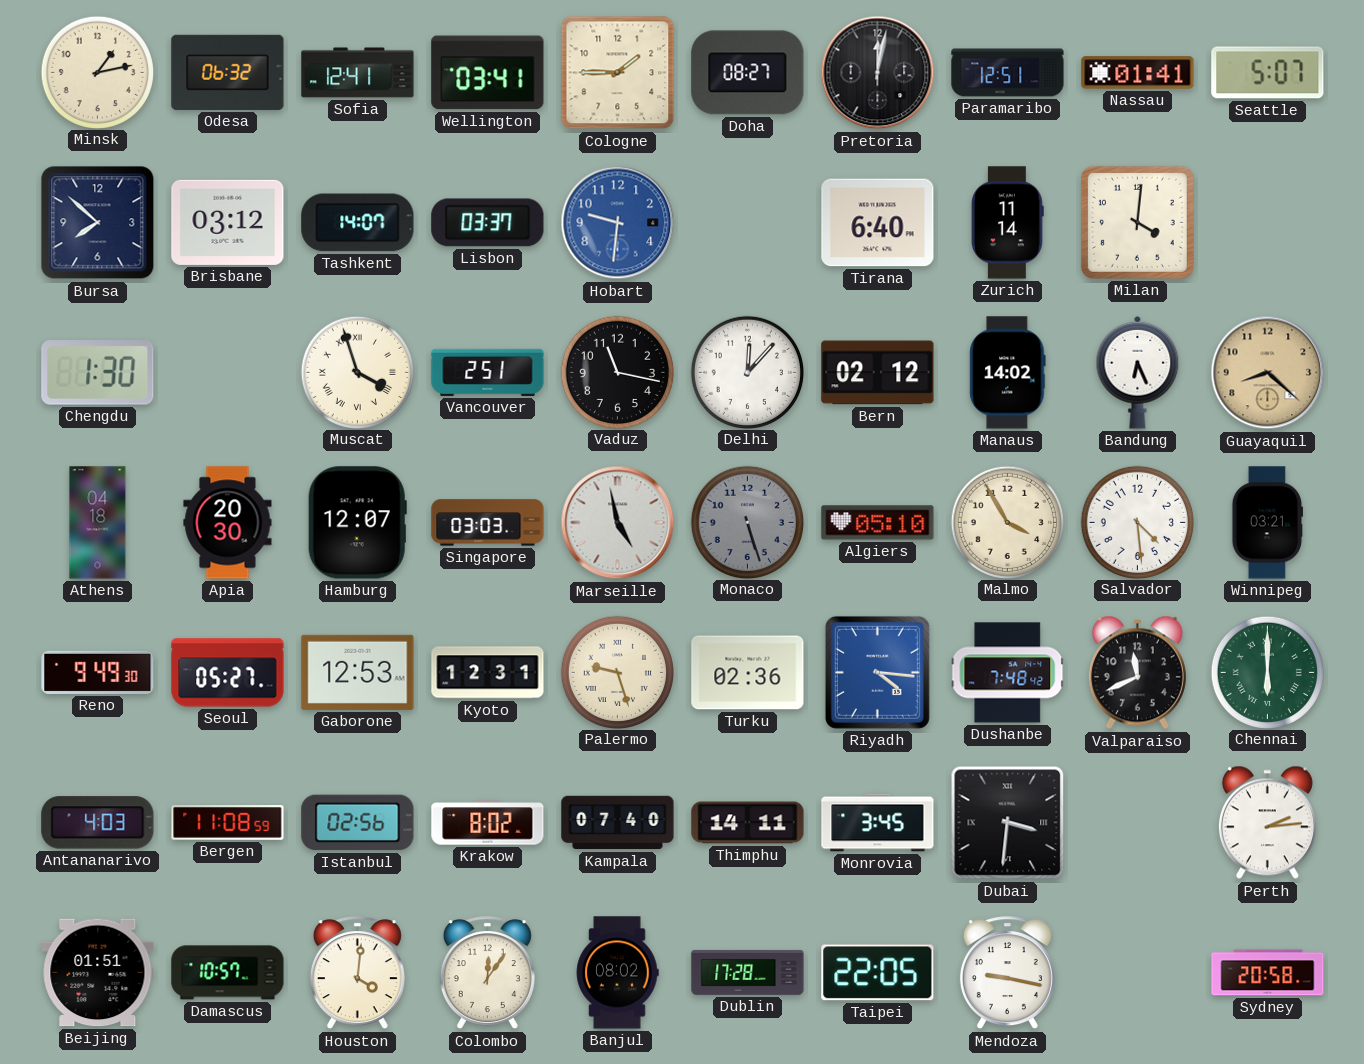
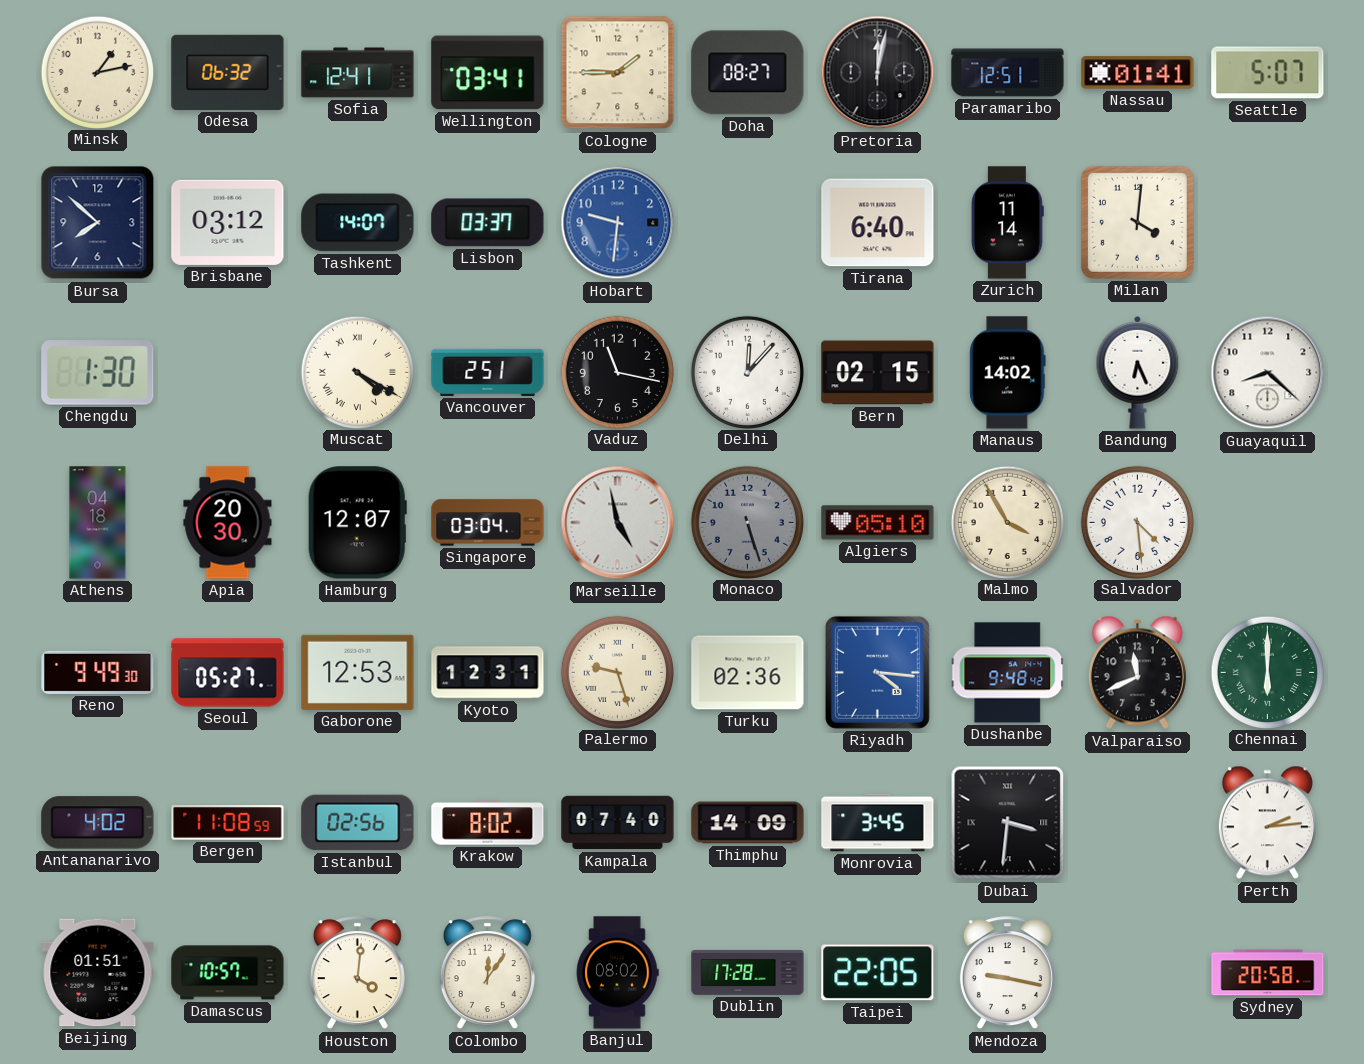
Muscat: 3:57 -> 4:20 (357, 372)
Bern: 02:12 -> 02:15 (878, 373)
Guayaquil dial: champagne -> white (1268, 373)
Singapore: 03:03 -> 03:04 (488, 523)
Winnipeg: 03:21 -> none (1267, 523)
Dushanbe: 7:48 -> 9:48 (1008, 673)
Antananarivo: 4:03 -> 4:02 (98, 823)
Thimphu: 14:11 -> 14:09 (748, 823)
